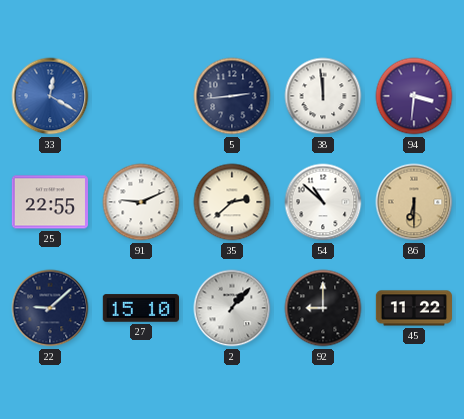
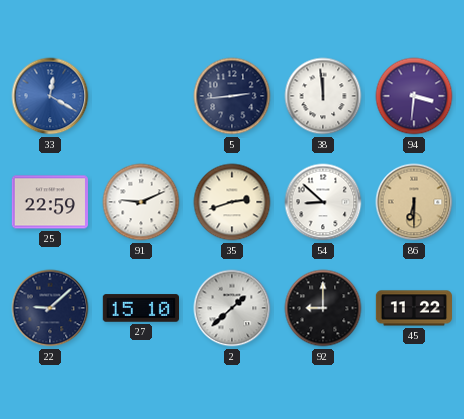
25: 22:55 -> 22:59 (49, 202)
35: 2:38 -> 2:42 (232, 202)
54: 10:52 -> 8:52 (323, 202)
2: 1:07 -> 1:38 (232, 308)
